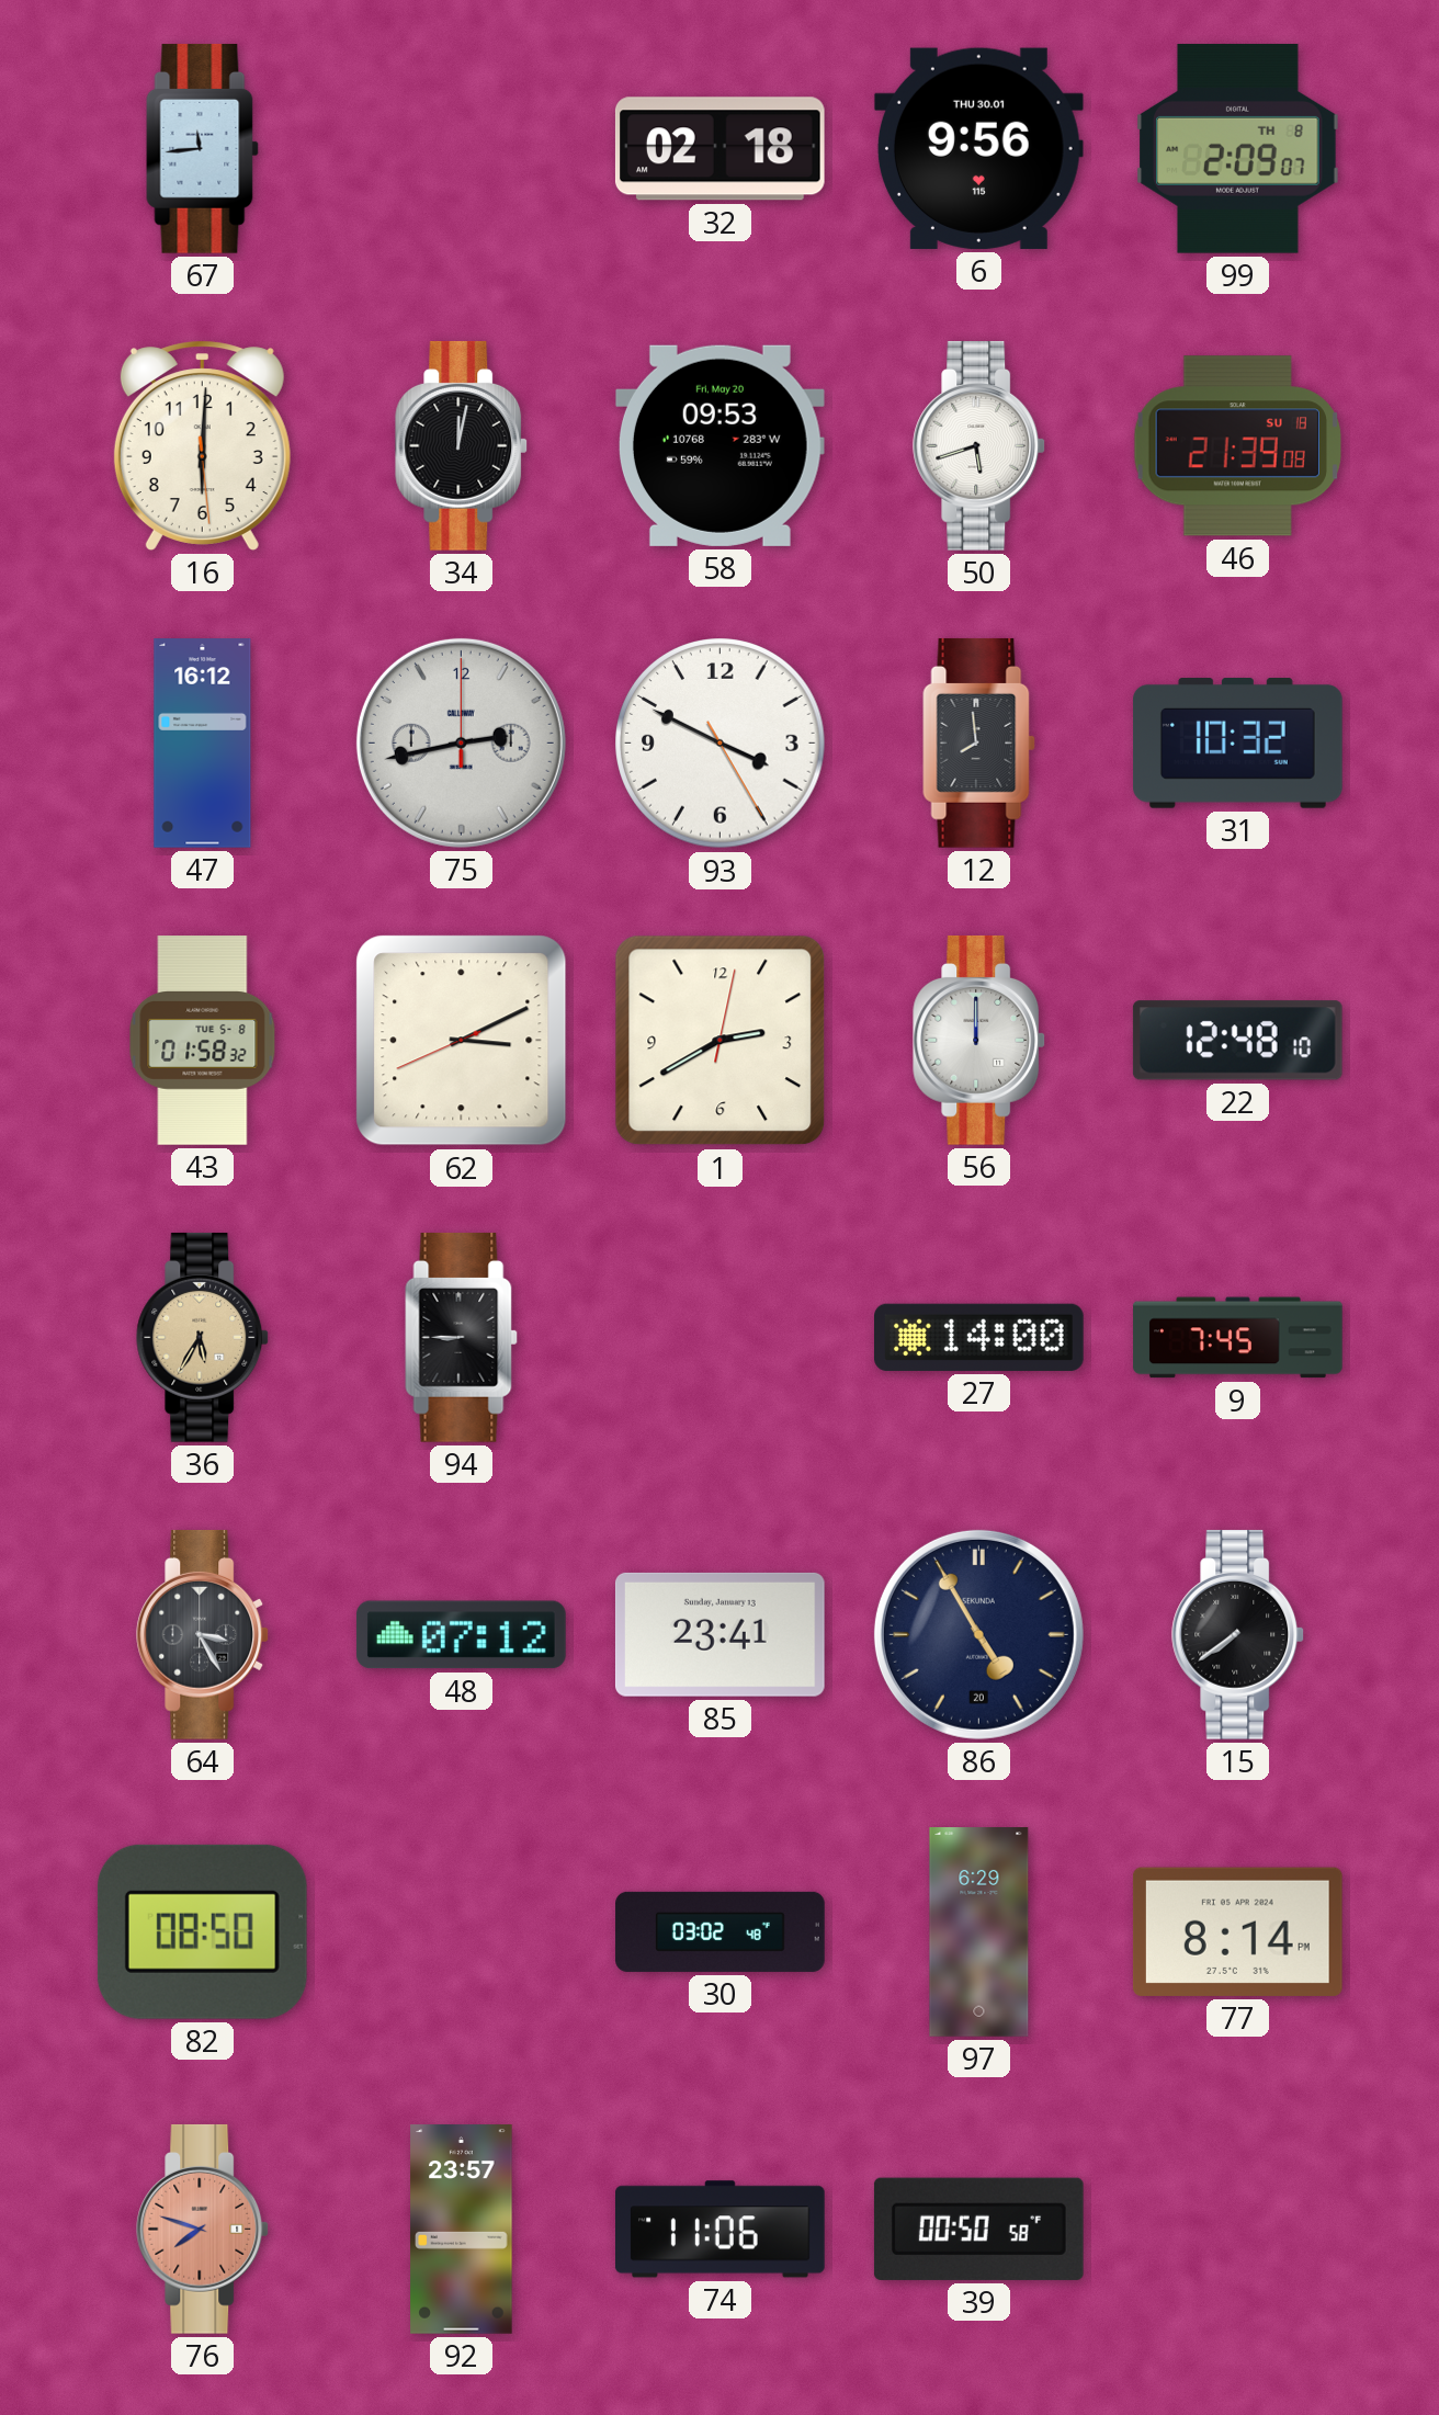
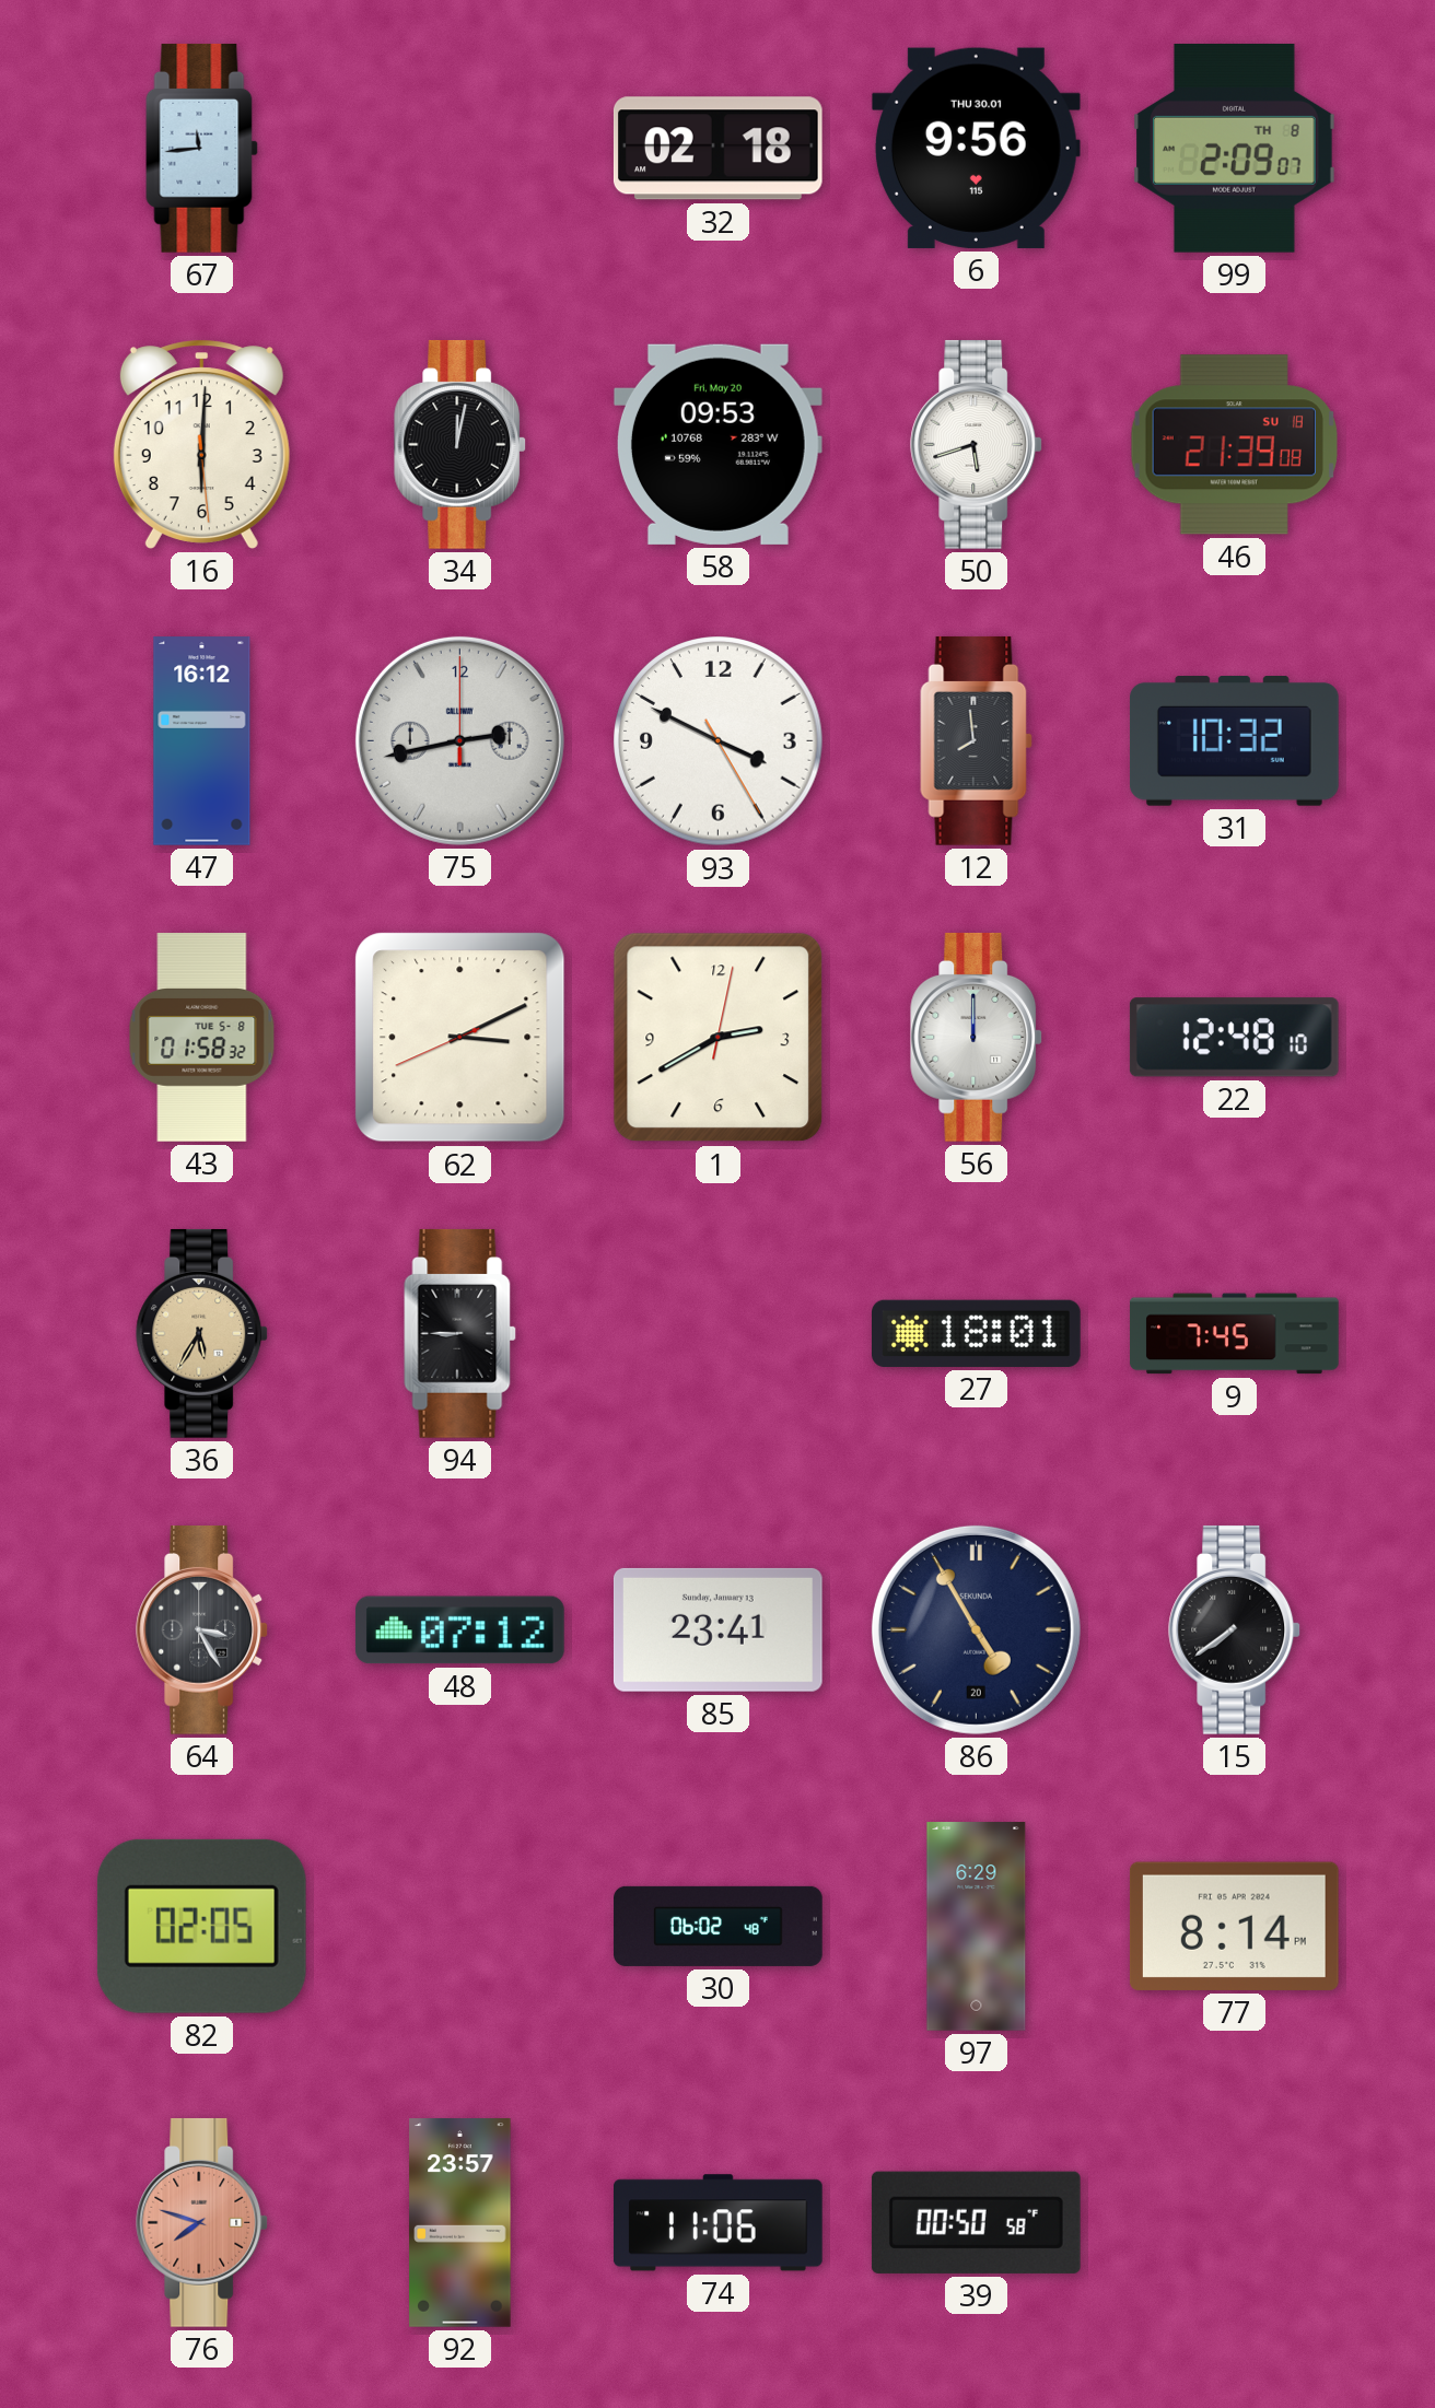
27: 14:00 -> 18:01 (977, 1333)
82: 08:50 -> 02:05 (201, 1926)
30: 03:02 -> 06:02 (719, 1926)
